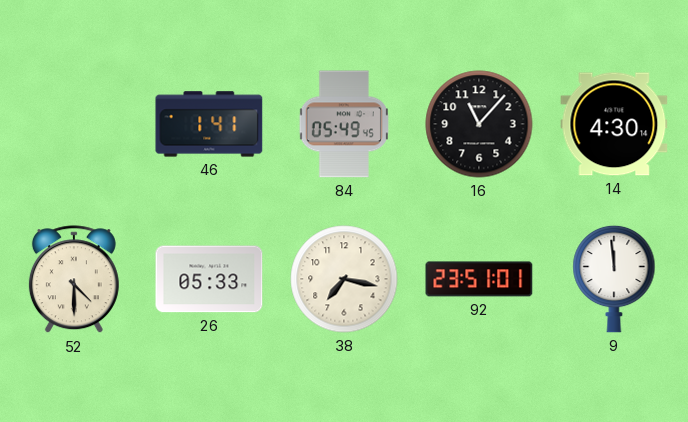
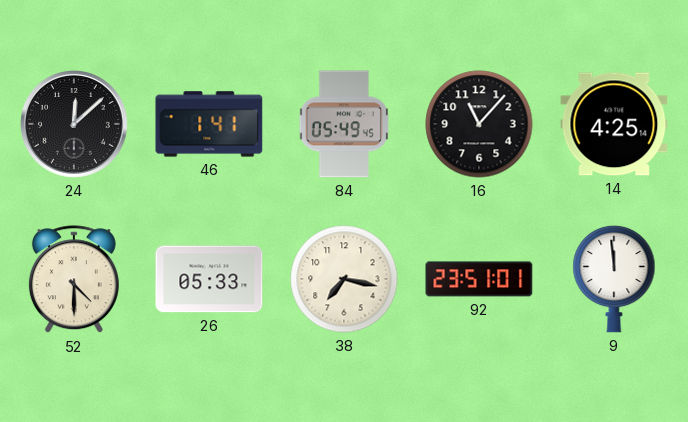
24: none -> 12:08 (75, 125)
14: 4:30 -> 4:25 (614, 124)
